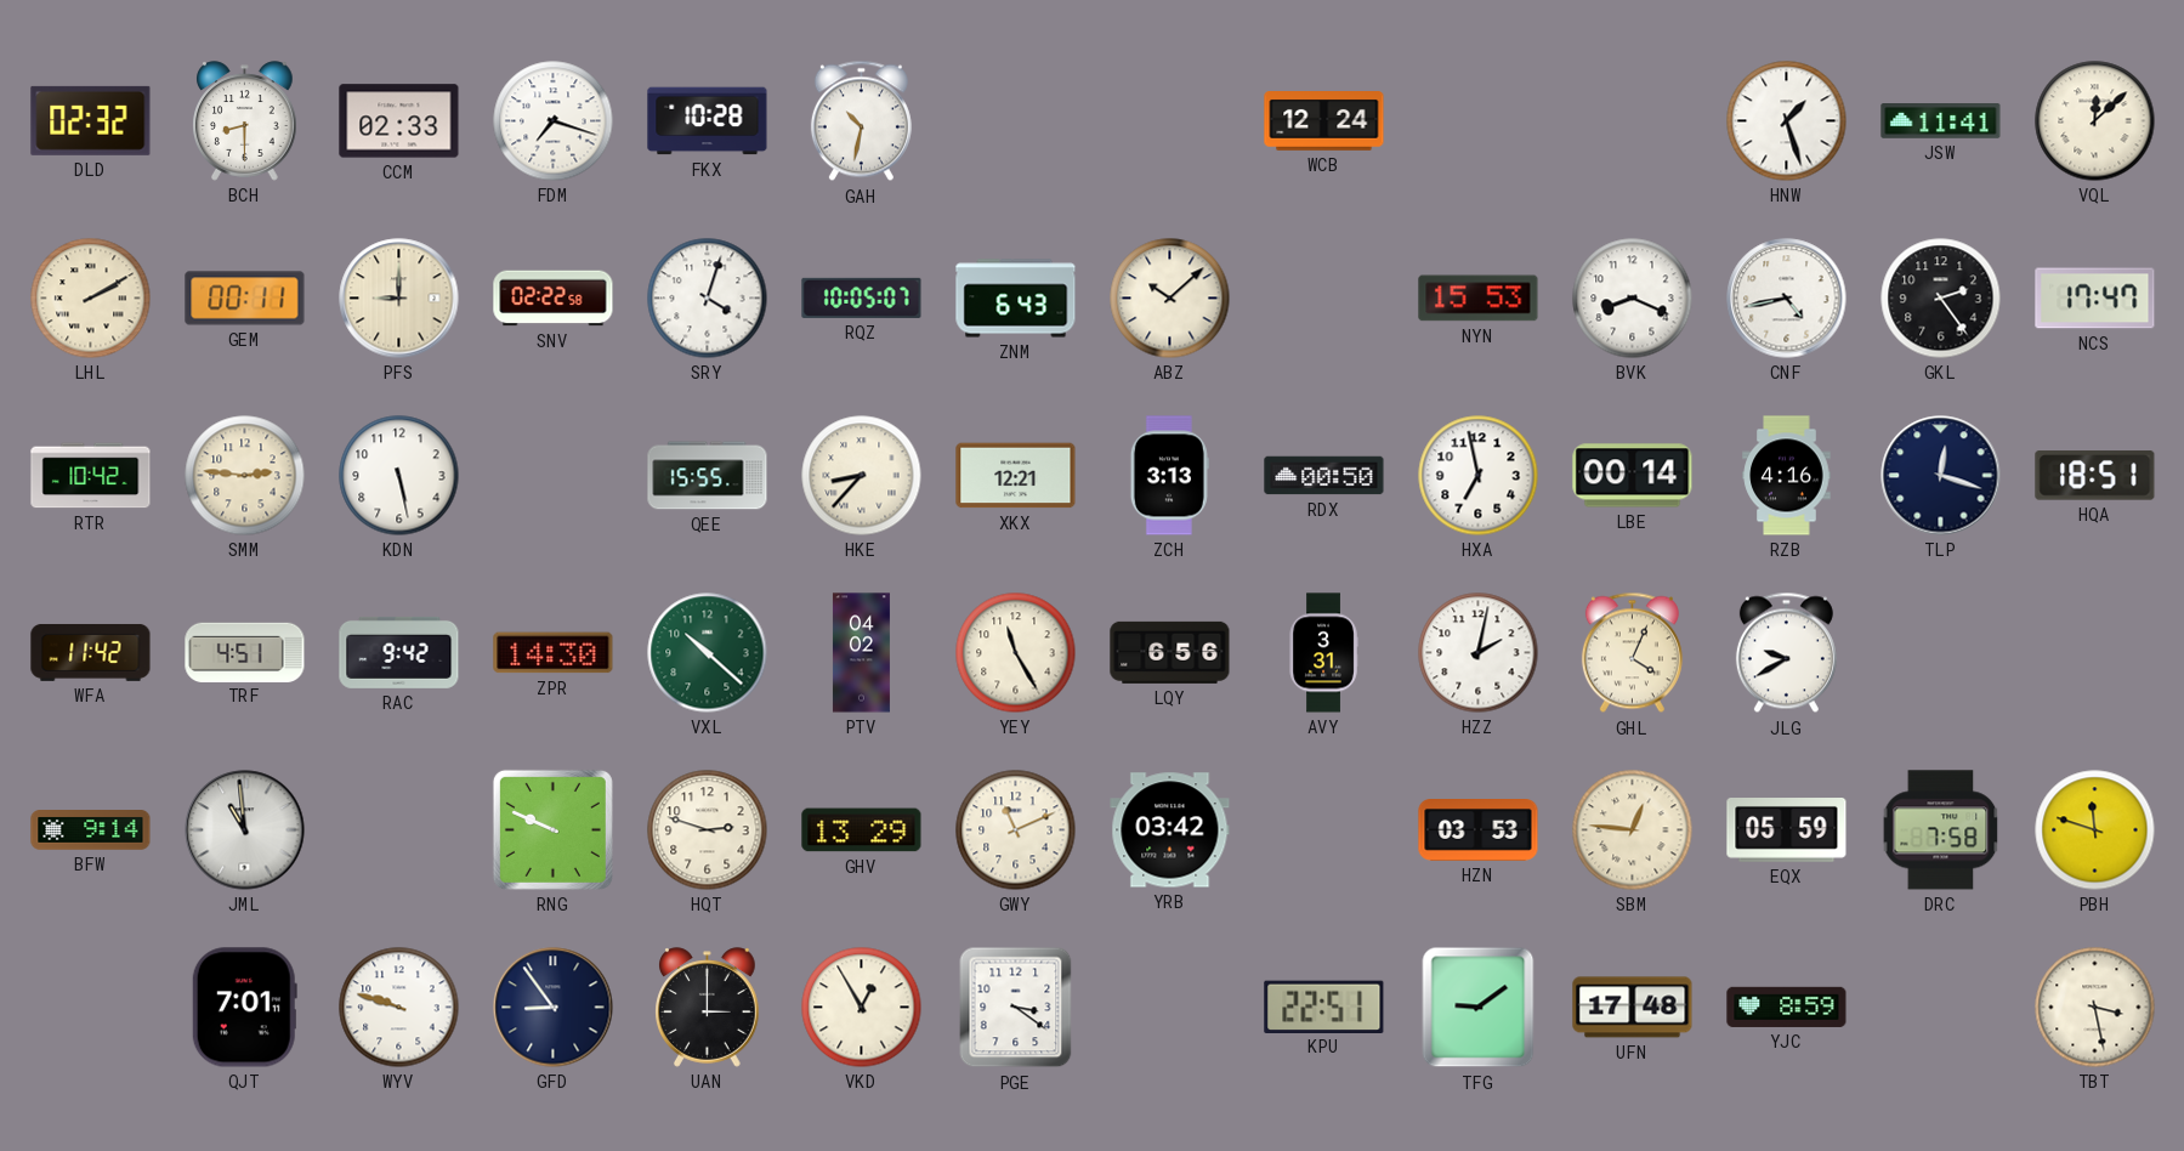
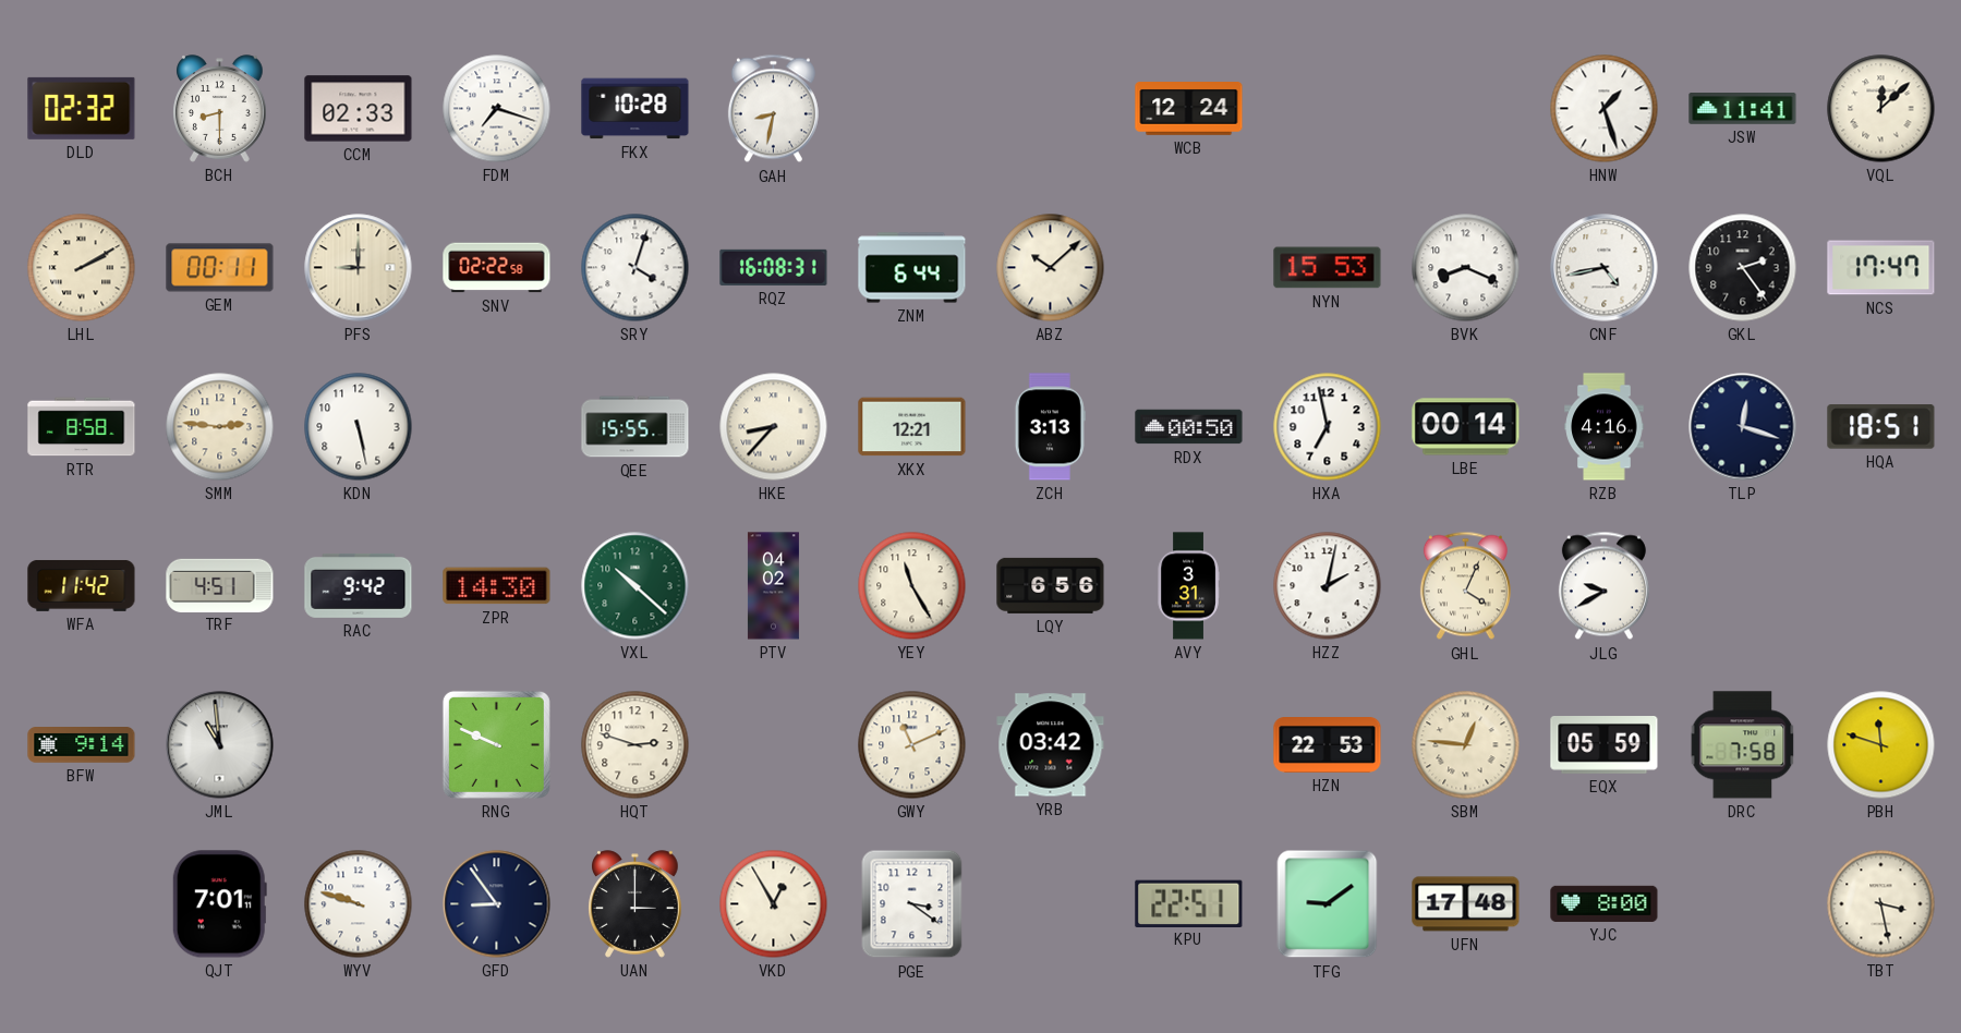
GAH: 10:32 -> 8:32 (773, 109)
RQZ: 10:05 -> 16:08 (774, 267)
ZNM: 6:43 -> 6:44 (912, 268)
RTR: 10:42 -> 8:58 (82, 427)
GHV: 13:29 -> none (862, 830)
HZN: 03:53 -> 22:53 (1328, 745)
YJC: 8:59 -> 8:00 (1605, 903)
